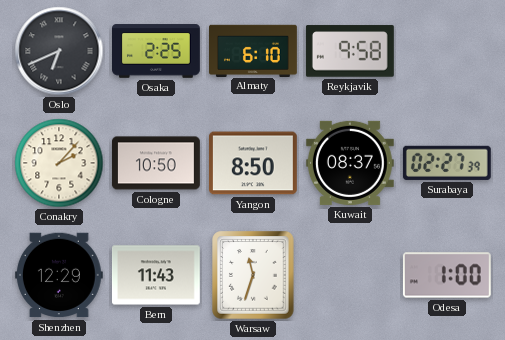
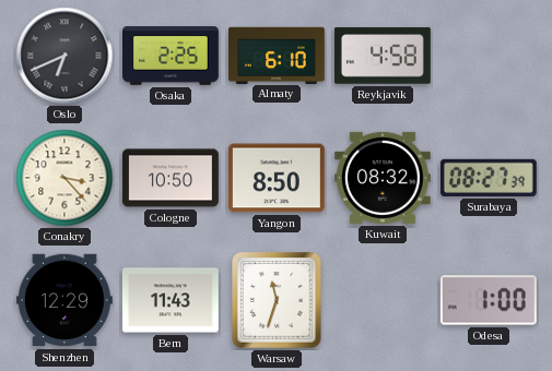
Reykjavik: 9:58 -> 4:58 (383, 56)
Conakry: 2:07 -> 3:23 (64, 178)
Kuwait: 08:37 -> 08:32 (383, 178)
Surabaya: 02:27 -> 08:27 (489, 178)
